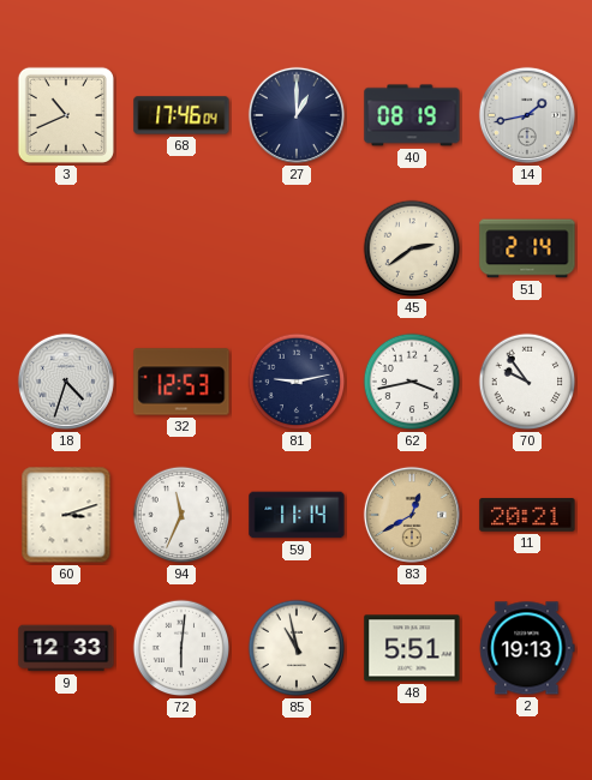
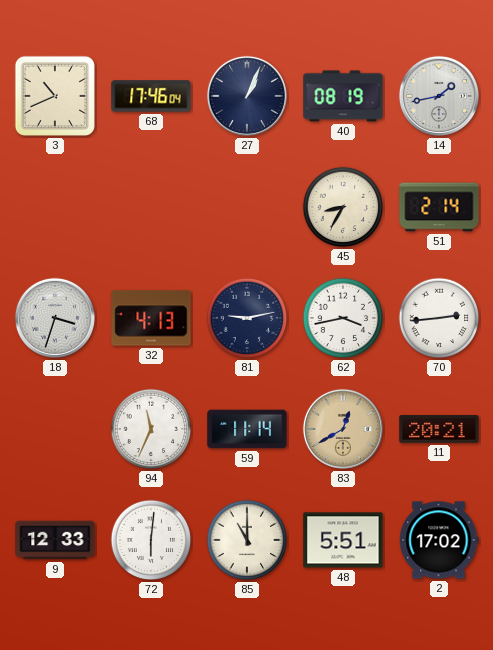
27: 1:00 -> 1:04 (247, 96)
45: 2:39 -> 8:35 (343, 207)
18: 4:33 -> 3:33 (55, 318)
32: 12:53 -> 4:13 (151, 318)
70: 9:54 -> 2:44 (439, 318)
60: 3:12 -> none (66, 515)
85: 10:58 -> 11:00 (247, 540)
2: 19:13 -> 17:02 (439, 540)
